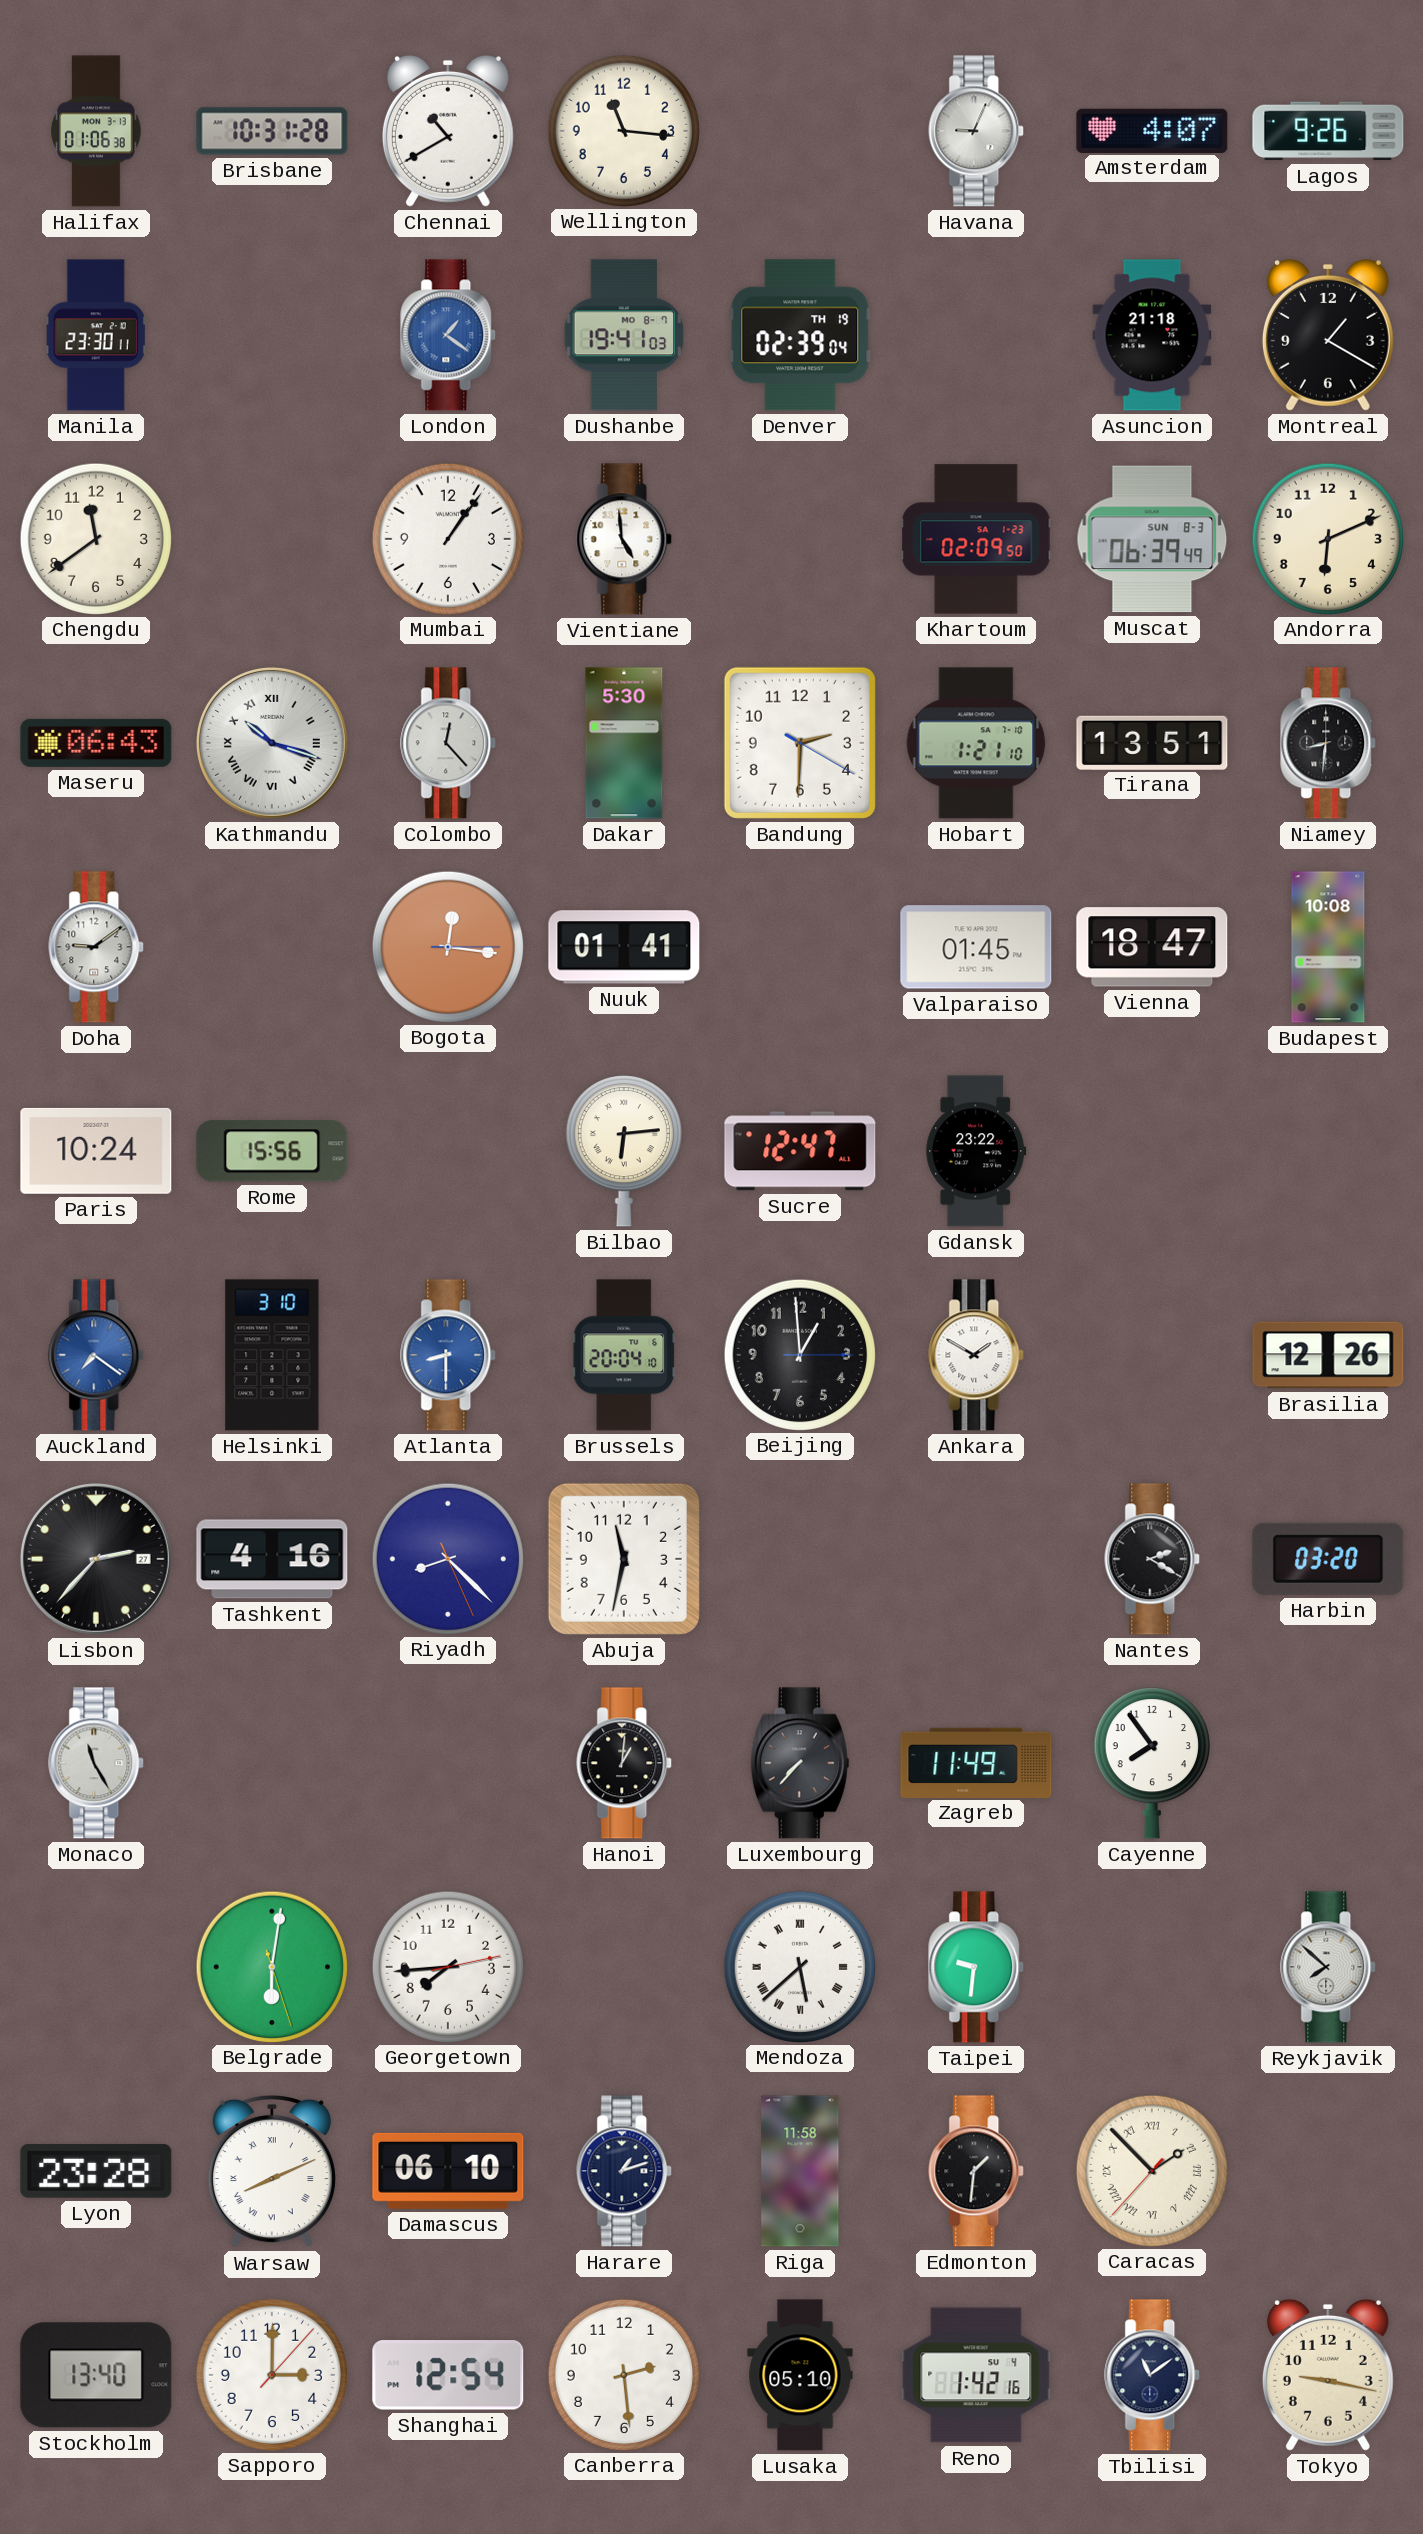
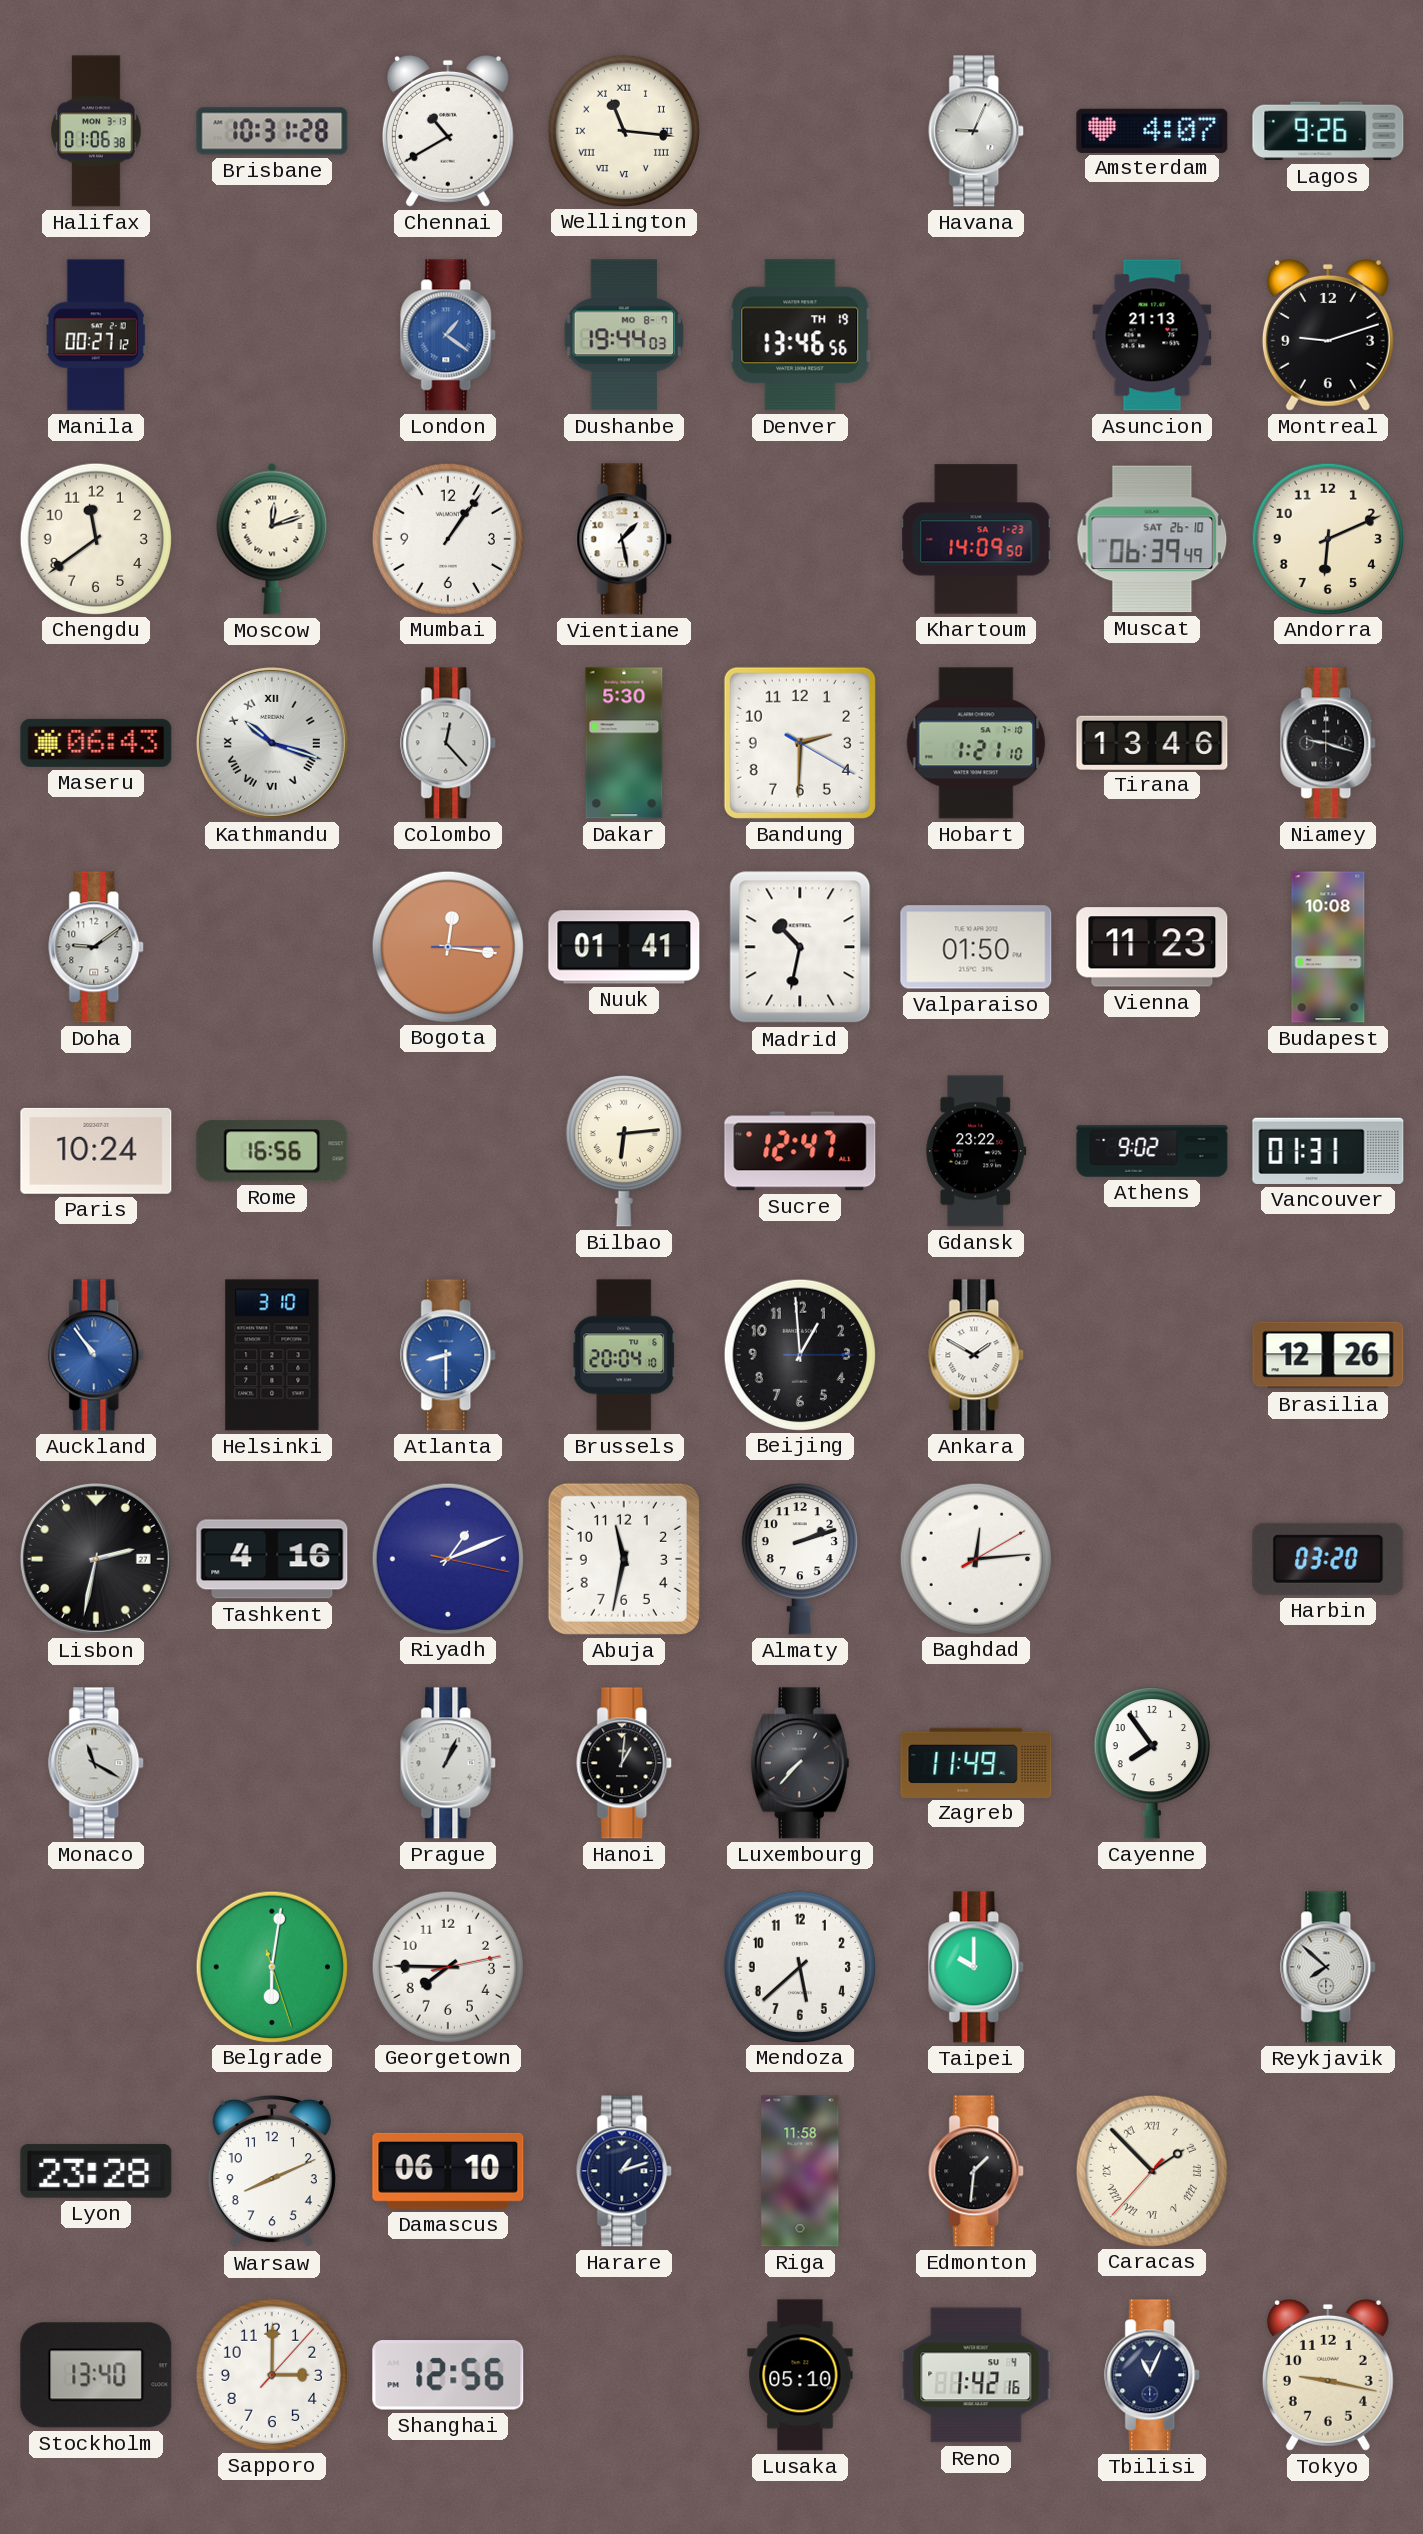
Wellington numerals: Arabic -> Roman (623, 130)
Manila: 23:30 -> 00:27 (96, 335)
Dushanbe: 19:41 -> 19:44 (624, 335)
Denver: 02:39 -> 13:46 (800, 335)
Asuncion: 21:18 -> 21:13 (1152, 335)
Montreal: 1:20 -> 9:12 (1328, 335)
Moscow: none -> 12:12 (272, 539)
Vientiane: 4:59 -> 1:28 (625, 539)
Khartoum: 02:09 -> 14:09 (976, 539)
Muscat date: SUN 8-3 -> SAT 26-10 (1152, 539)
Tirana: 13:51 -> 13:46 (1152, 742)
Niamey: 8:31 -> 9:18 (1329, 743)
Madrid: none -> 10:32 (800, 947)
Valparaiso: 01:45 -> 01:50 (976, 947)
Vienna: 18:47 -> 11:23 (1152, 947)
Rome: 15:56 -> 16:56 (272, 1151)
Athens: none -> 9:02 (1152, 1151)
Vancouver: none -> 01:31 (1328, 1151)
Auckland: 7:21 -> 10:54 (97, 1355)
Lisbon: 2:37 -> 2:32 (96, 1559)
Riyadh: 8:22 -> 1:11 (447, 1558)
Almaty: none -> 2:12 (800, 1560)
Baghdad: none -> 12:14 (975, 1558)
Nantes: 2:20 -> none (1153, 1559)
Monaco: 11:25 -> 11:20 (97, 1763)
Prague: none -> 1:04 (449, 1763)
Georgetown: 7:44 -> 7:45 (447, 1966)
Mendoza numerals: Roman -> Arabic (799, 1966)
Taipei: 9:31 -> 10:00 (977, 1967)
Warsaw numerals: Roman -> Arabic (272, 2171)
Shanghai: 12:54 -> 12:56 (448, 2375)
Canberra: 2:29 -> none (623, 2374)
Tbilisi: 11:09 -> 11:04 (1153, 2375)
